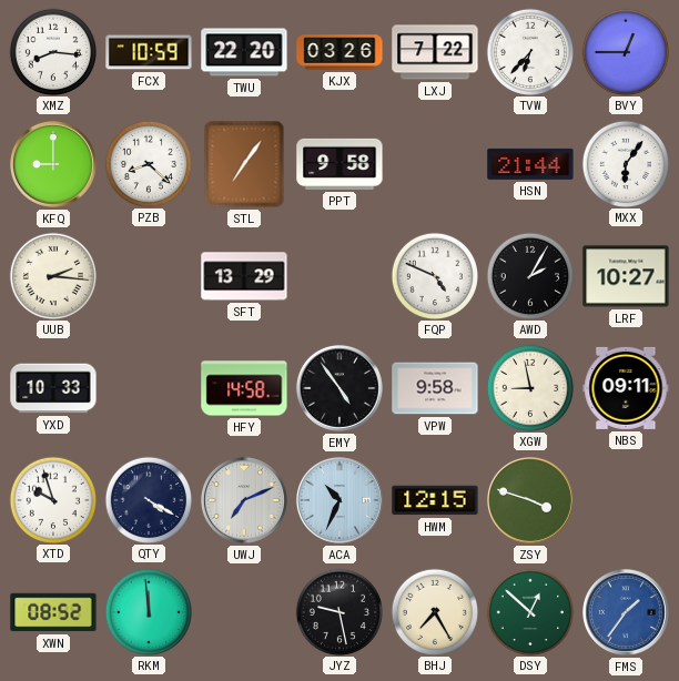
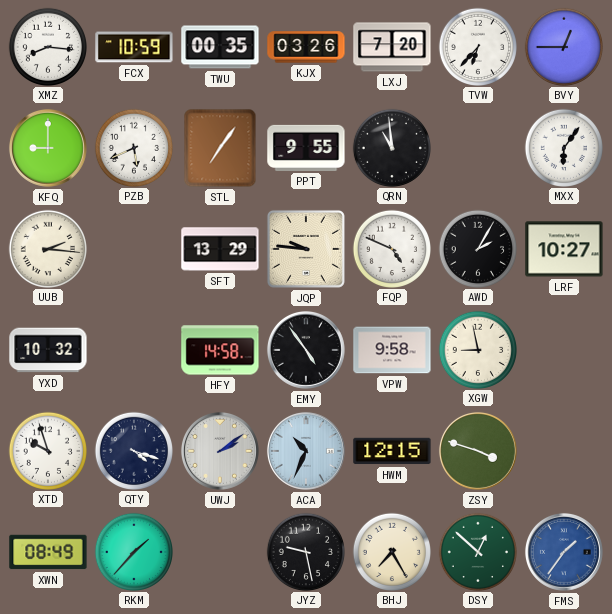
TWU: 22:20 -> 00:35 (220, 47)
LXJ: 7:22 -> 7:20 (392, 47)
PZB: 8:22 -> 5:41 (133, 147)
PPT: 9:58 -> 9:55 (306, 148)
QRN: none -> 10:59 (391, 147)
HSN: 21:44 -> none (530, 164)
JQP: none -> 9:46 (306, 249)
YXD: 10:33 -> 10:32 (48, 350)
NBS: 09:11 -> none (626, 388)
QTY: 4:20 -> 4:18 (133, 450)
UWJ: 7:11 -> 2:09 (220, 451)
XWN: 08:52 -> 08:49 (48, 552)
RKM: 11:59 -> 1:37 (133, 551)
